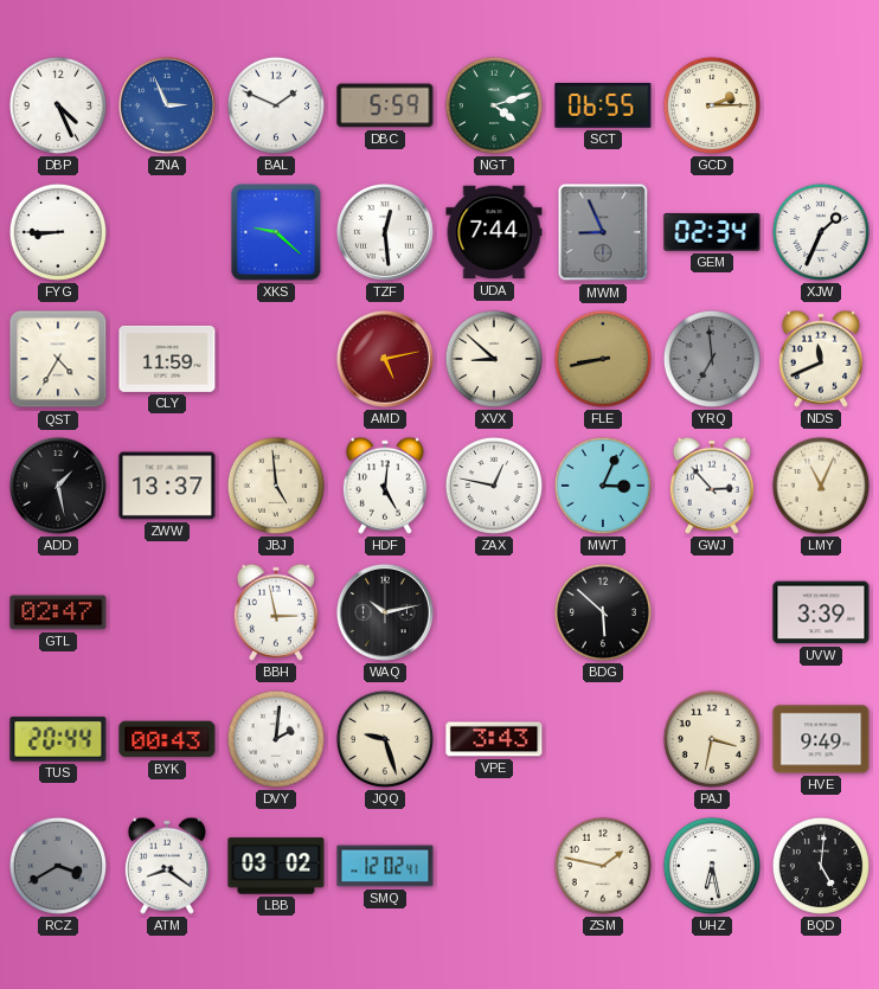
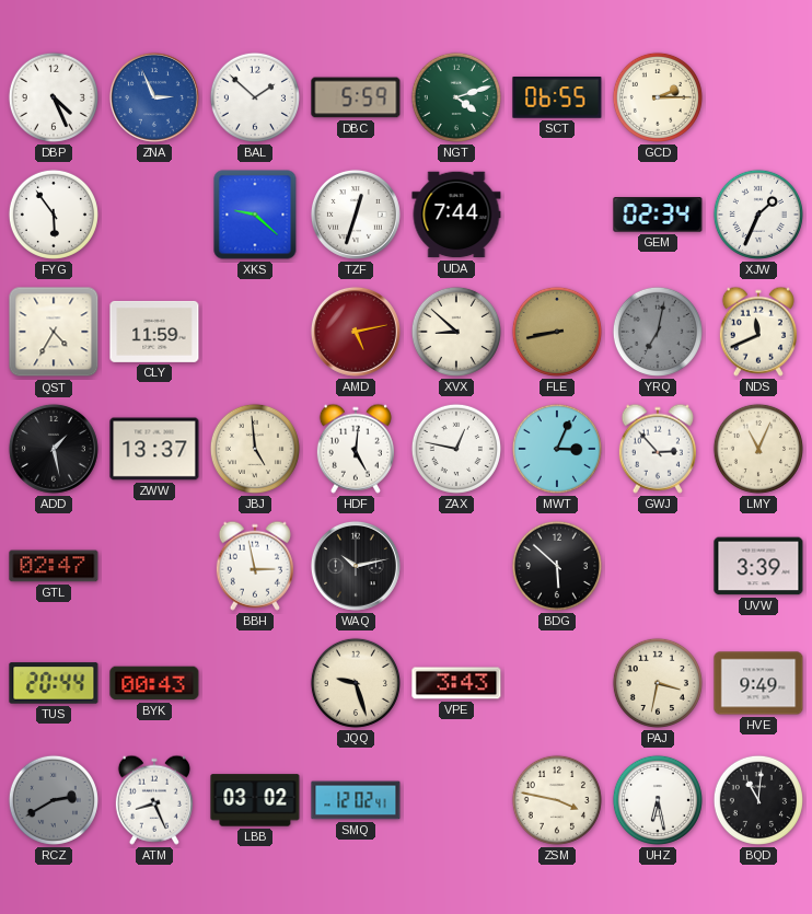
BAL: 1:49 -> 1:52 (255, 97)
FYG: 8:45 -> 5:54 (54, 215)
TZF: 12:29 -> 12:33 (356, 215)
MWM: 8:56 -> none (603, 232)
YRQ: 6:59 -> 7:02 (658, 332)
DVY: 2:01 -> none (276, 739)
RCZ: 3:40 -> 2:40 (54, 800)
ATM: 8:21 -> 8:26 (154, 800)
ZSM: 1:47 -> 3:47 (557, 800)
BQD: 5:01 -> 11:01 (758, 800)
